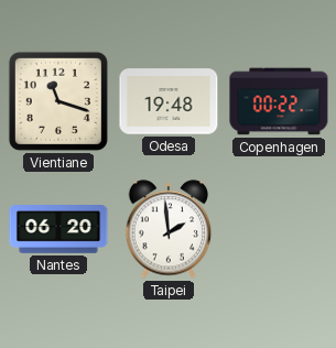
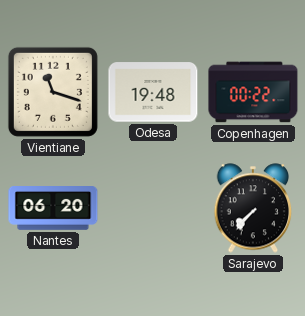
Taipei: 1:59 -> none (169, 229)
Sarajevo: none -> 7:37 (253, 208)
